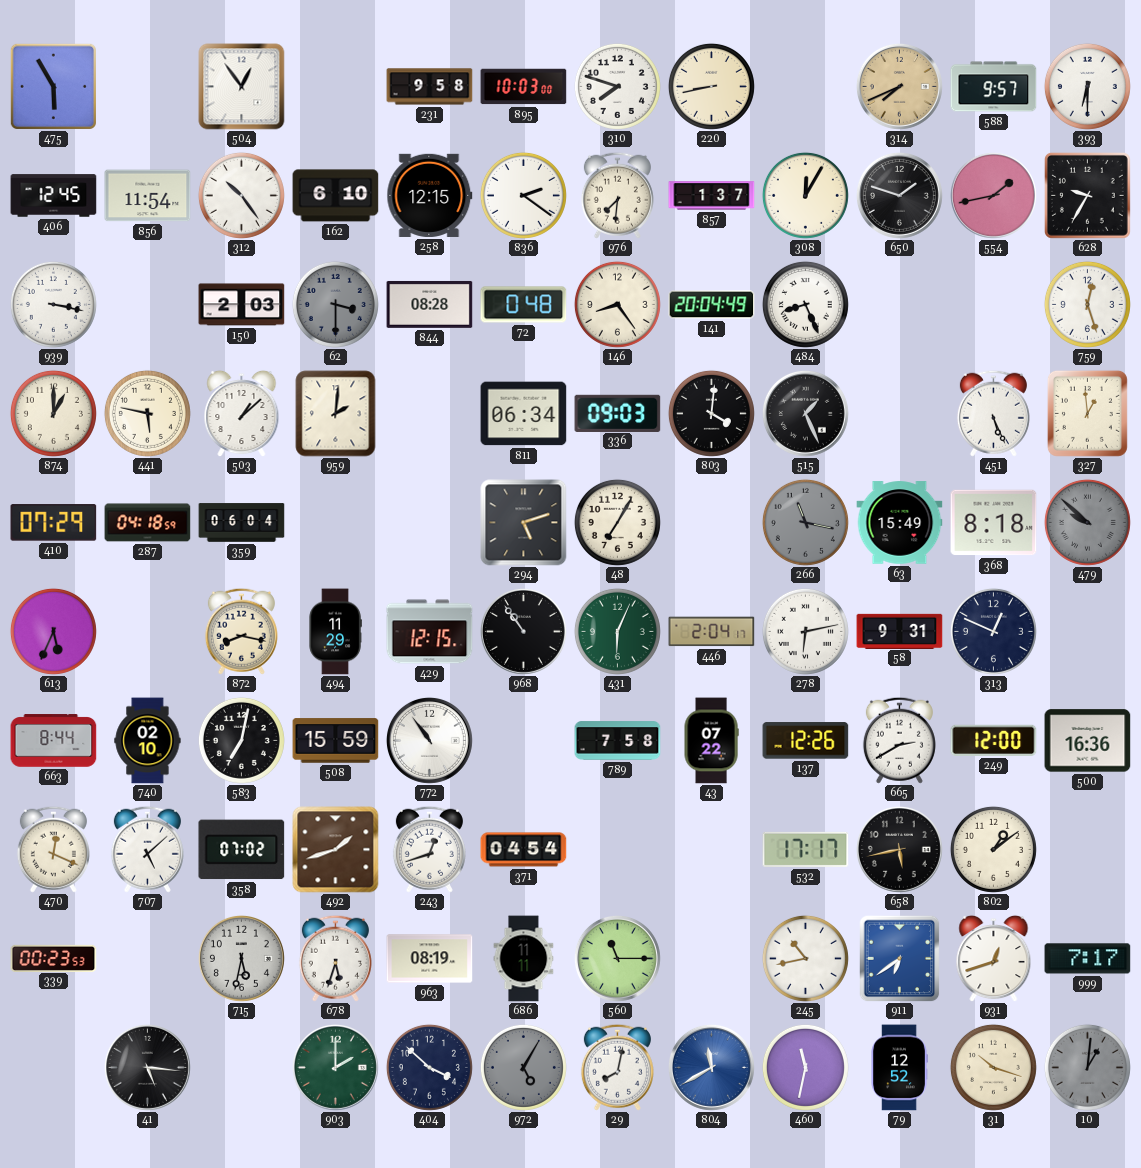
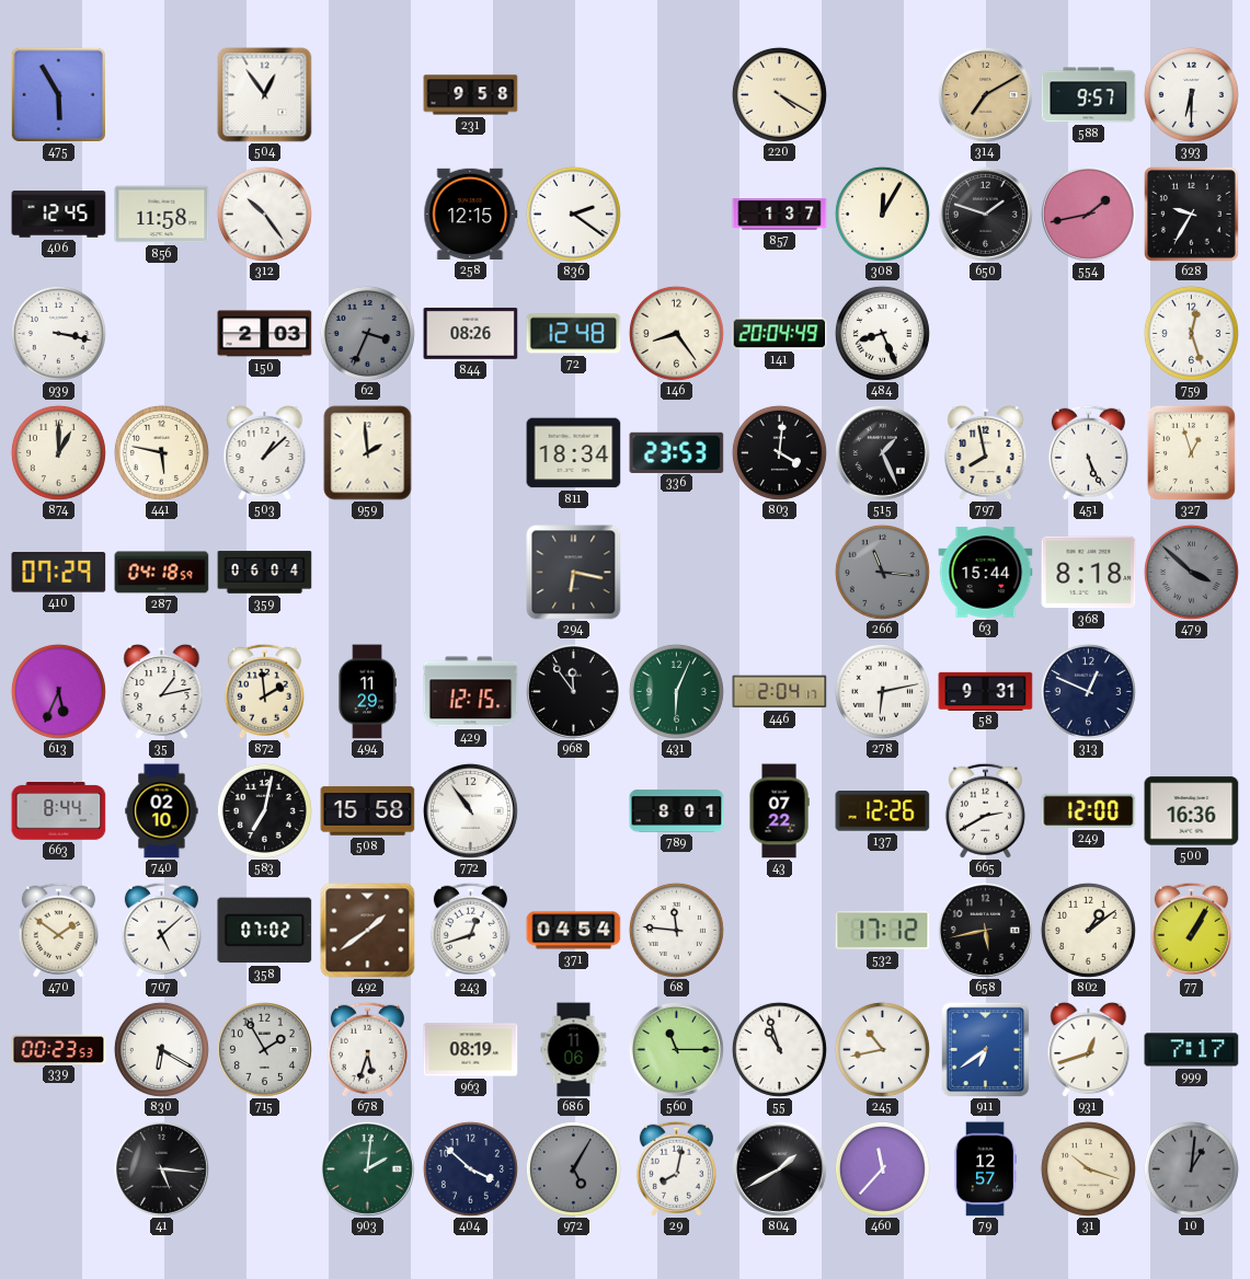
895: 10:03 -> none (524, 87)
310: 7:48 -> none (617, 86)
220: 8:43 -> 4:20 (779, 94)
314: 7:41 -> 7:10 (985, 94)
856: 11:54 -> 11:58 (162, 215)
162: 6:10 -> none (336, 196)
976: 7:31 -> none (617, 195)
62: 3:30 -> 3:34 (367, 333)
844: 08:28 -> 08:26 (471, 333)
72: 0:48 -> 12:48 (574, 334)
959: 2:01 -> 1:59 (368, 453)
811: 06:34 -> 18:34 (574, 453)
336: 09:03 -> 23:53 (677, 452)
797: none -> 7:58 (986, 452)
327: 12:59 -> 12:57 (1191, 452)
294: 5:12 -> 6:17 (574, 573)
48: 7:05 -> none (617, 522)
266: 11:17 -> 11:16 (882, 572)
63: 15:49 -> 15:44 (986, 573)
479: 9:52 -> 3:52 (1191, 572)
35: none -> 1:13 (162, 691)
872: 8:17 -> 1:59 (264, 691)
968: 10:54 -> 11:54 (573, 691)
508: 15:59 -> 15:58 (368, 811)
789: 7:58 -> 8:01 (677, 811)
470: 12:19 -> 1:51 (58, 930)
492: 1:42 -> 1:39 (368, 931)
68: none -> 11:46 (676, 930)
532: 17:17 -> 17:12 (883, 930)
77: none -> 1:05 (1191, 930)
830: none -> 6:20 (161, 1049)
715: 5:32 -> 1:55 (264, 1049)
686: 11:11 -> 11:06 (574, 1050)
55: none -> 10:57 (779, 1049)
903: 2:00 -> 2:01 (367, 1168)
804: 11:40 -> 1:40 (779, 1168)
804 dial: blue -> black (779, 1168)
460: 11:32 -> 11:37 (882, 1168)
79: 12:52 -> 12:57 (985, 1169)
